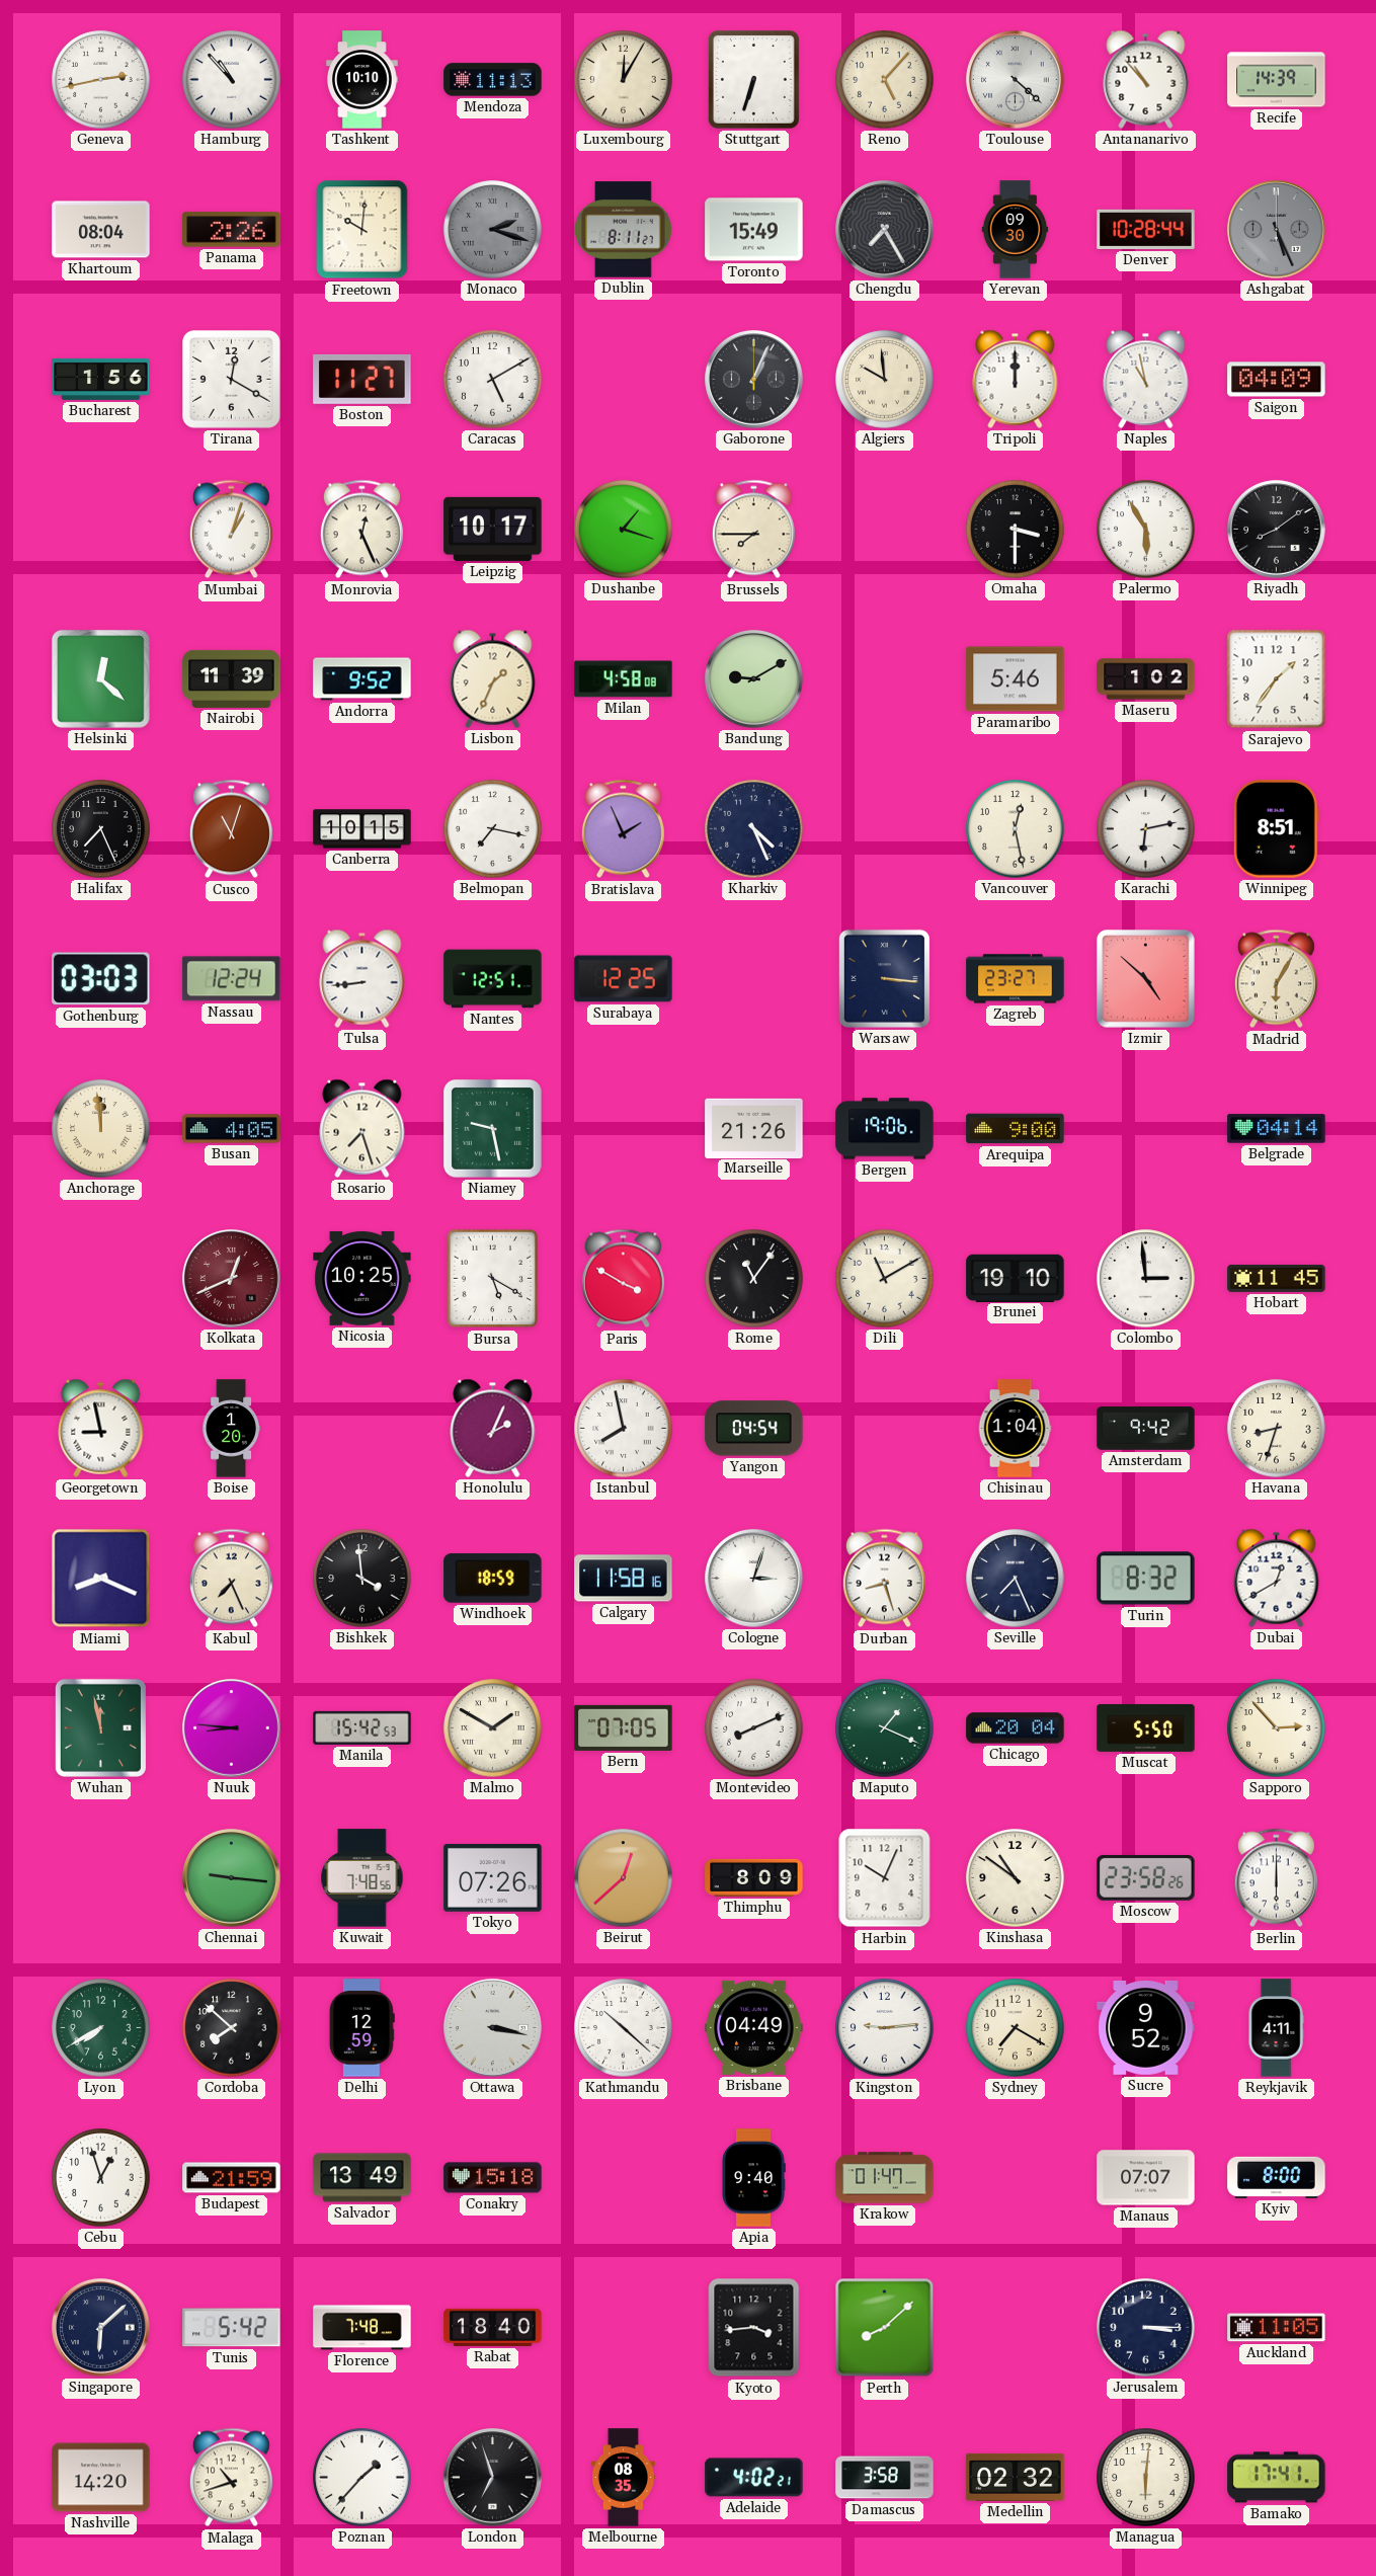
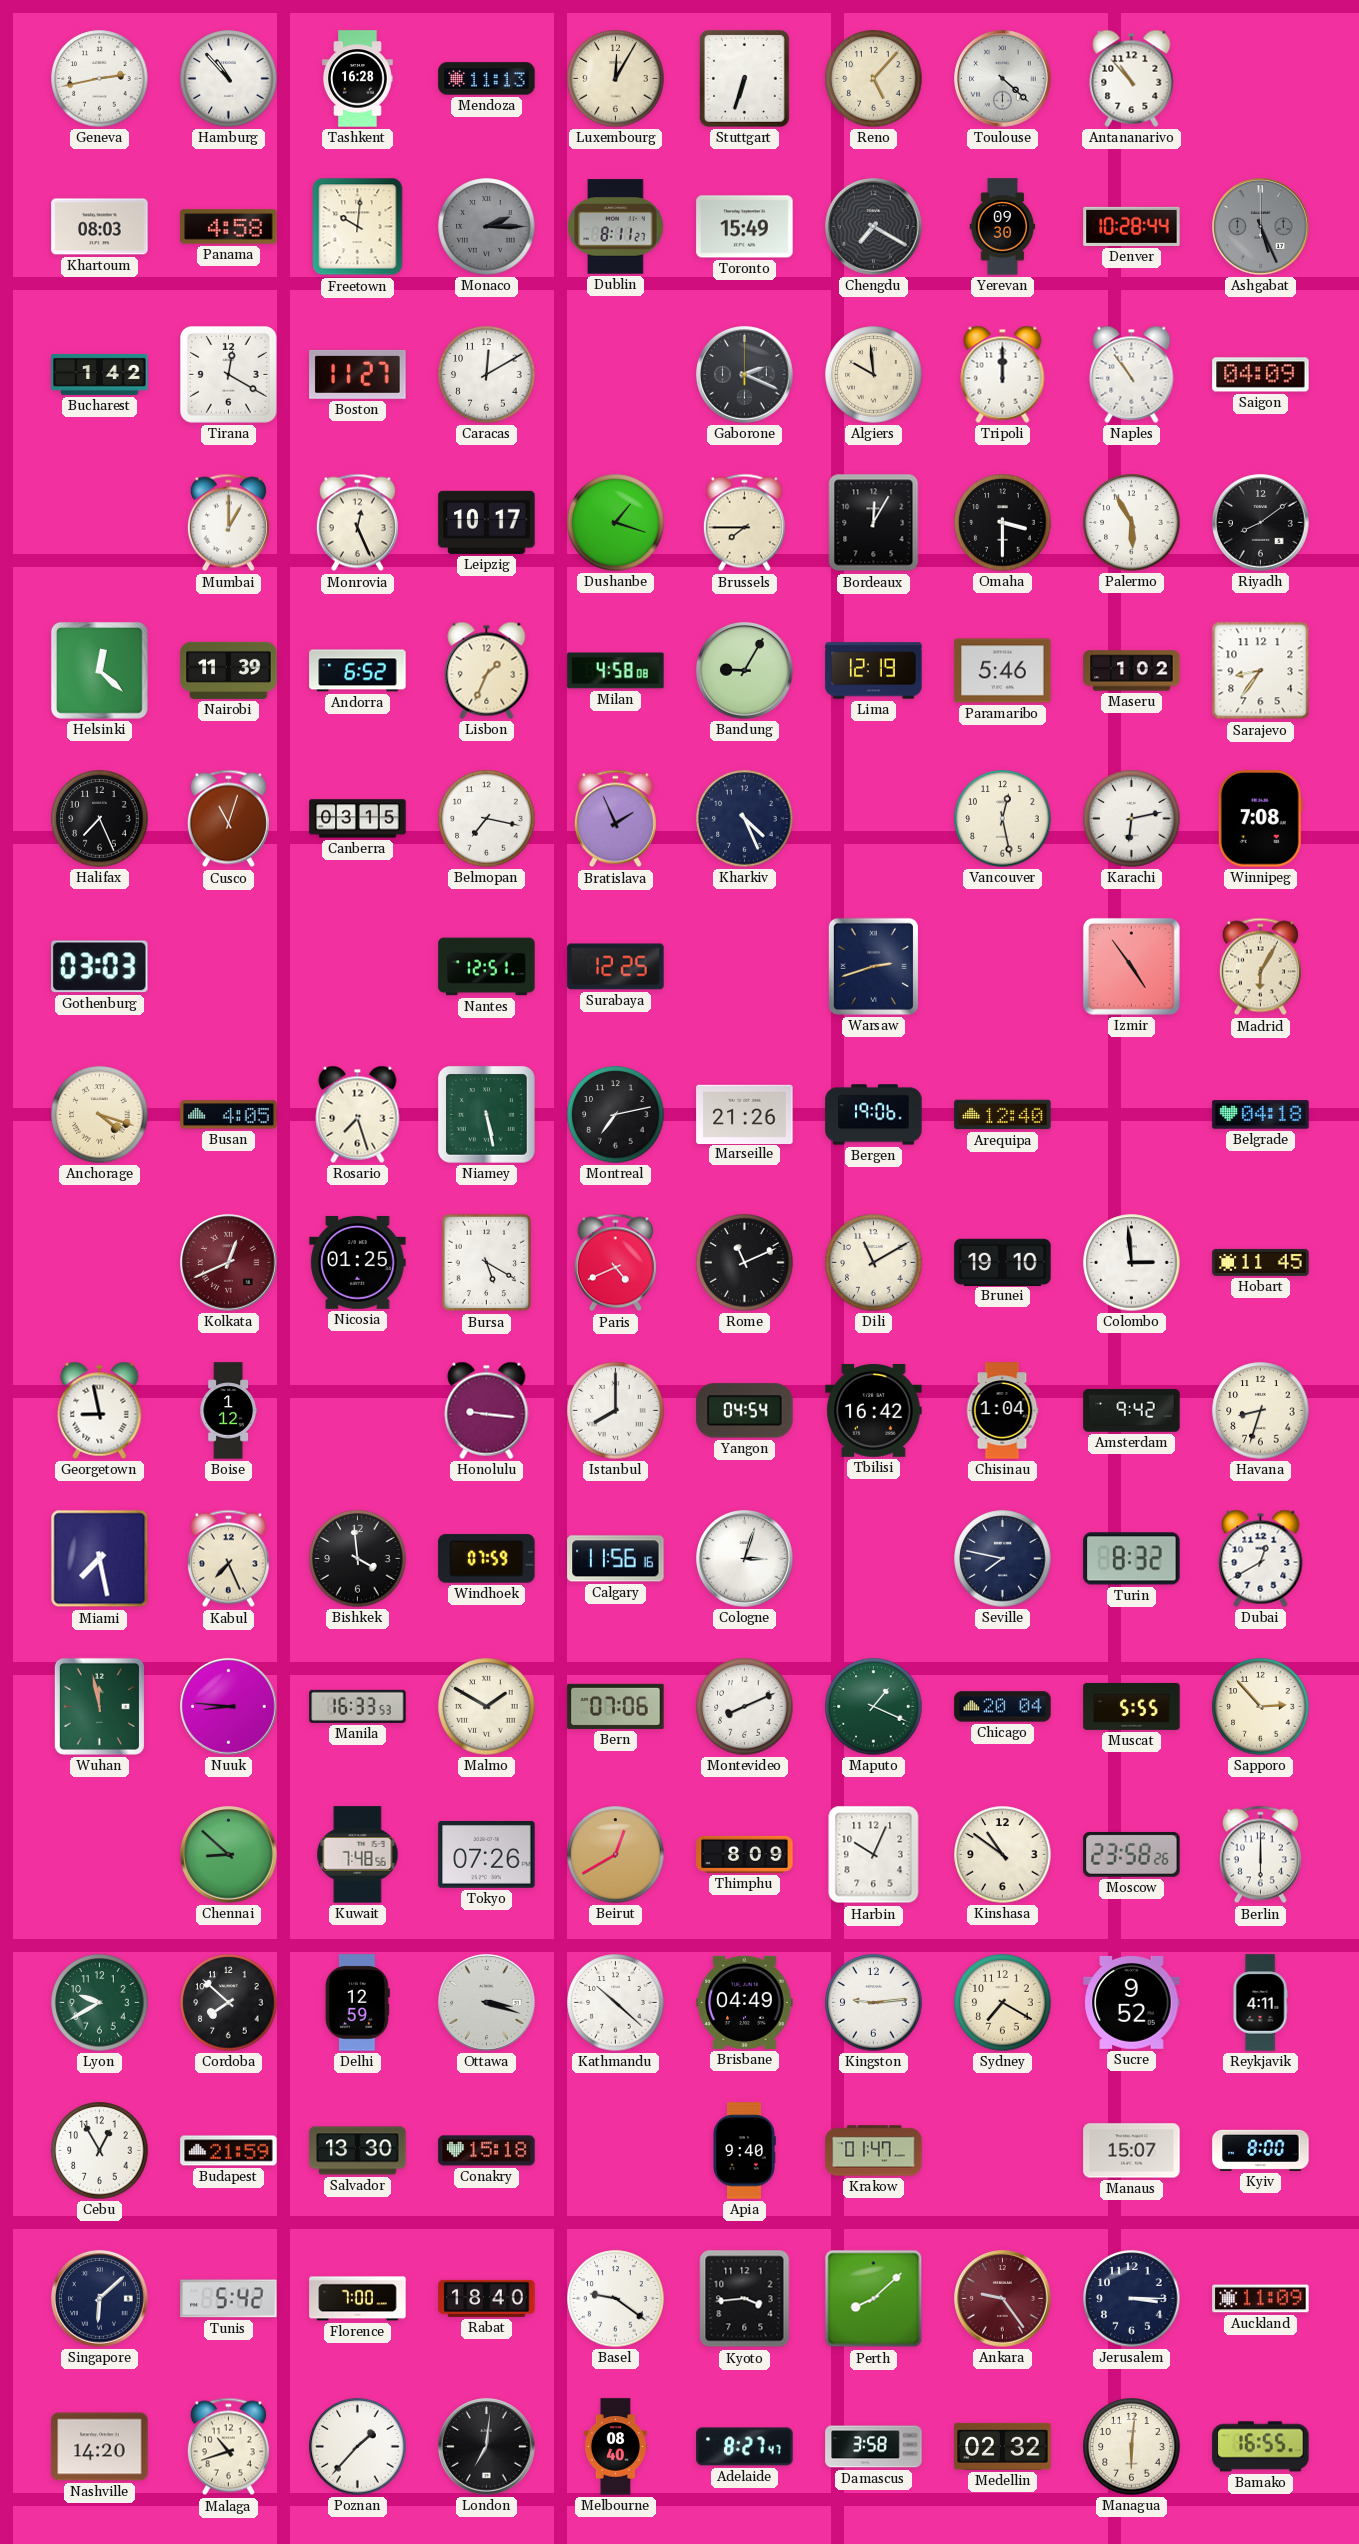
Tashkent: 10:10 -> 16:28 (358, 79)
Recife: 14:39 -> none (1277, 80)
Khartoum: 08:04 -> 08:03 (100, 227)
Panama: 2:26 -> 4:58 (229, 227)
Monaco: 2:18 -> 2:15 (487, 227)
Chengdu: 7:25 -> 7:20 (874, 227)
Bucharest: 1:56 -> 1:42 (100, 374)
Caracas: 5:10 -> 12:10 (487, 375)
Gaborone: 1:04 -> 2:19 (745, 375)
Naples: 10:58 -> 10:54 (1132, 374)
Mumbai: 1:03 -> 1:00 (228, 523)
Bordeaux: none -> 12:05 (874, 523)
Andorra: 9:52 -> 6:52 (358, 671)
Bandung: 9:10 -> 9:05 (745, 671)
Lima: none -> 12:19 (874, 671)
Sarajevo: 1:36 -> 8:36 (1261, 671)
Canberra: 10:15 -> 03:15 (358, 819)
Winnipeg: 8:51 -> 7:08 (1260, 819)
Nassau: 12:24 -> none (232, 979)
Tulsa: 8:44 -> none (362, 978)
Warsaw: 3:16 -> 2:42 (873, 966)
Zagreb: 23:27 -> none (1016, 979)
Izmir: 4:52 -> 4:54 (1131, 966)
Anchorage: 11:59 -> 4:18 (100, 1115)
Niamey: 9:28 -> 5:28 (487, 1115)
Montreal: none -> 7:13 (616, 1115)
Arequipa: 9:00 -> 12:40 (1003, 1115)
Belgrade: 04:14 -> 04:18 (1261, 1115)
Nicosia: 10:25 -> 01:25 (358, 1262)
Paris: 3:50 -> 4:41 (615, 1263)
Rome: 11:06 -> 11:11 (745, 1263)
Boise: 1:20 -> 1:12 (228, 1411)
Honolulu: 2:04 -> 9:16 (487, 1410)
Istanbul: 7:58 -> 8:00 (616, 1411)
Tbilisi: none -> 16:42 (874, 1411)
Miami: 8:19 -> 7:28 (100, 1559)
Windhoek: 18:59 -> 07:59 (487, 1559)
Calgary: 11:58 -> 11:56 (616, 1559)
Durban: 8:27 -> none (884, 1579)
Seville: 7:26 -> 7:47 (1003, 1559)
Manila: 15:42 -> 16:33 (358, 1706)
Bern: 07:05 -> 07:06 (616, 1706)
Muscat: 5:50 -> 5:55 (1132, 1706)
Chennai: 9:16 -> 8:52 (229, 1855)
Beirut: 12:38 -> 12:40 (616, 1855)
Lyon: 7:40 -> 9:40 (100, 2003)
Ottawa: 3:17 -> 3:18 (487, 2003)
Cebu: 12:57 -> 12:55 (100, 2151)
Salvador: 13:49 -> 13:30 (358, 2151)
Manaus: 07:07 -> 15:07 (1132, 2151)
Florence: 7:48 -> 7:00 (358, 2299)
Basel: none -> 9:21 (616, 2299)
Ankara: none -> 9:24 (1003, 2299)
Auckland: 11:05 -> 11:09 (1261, 2299)
London: 6:57 -> 7:01 (487, 2447)
Melbourne: 08:35 -> 08:40 (615, 2447)
Adelaide: 4:02 -> 8:27 (745, 2447)
Bamako: 17:41 -> 16:55 (1261, 2447)
